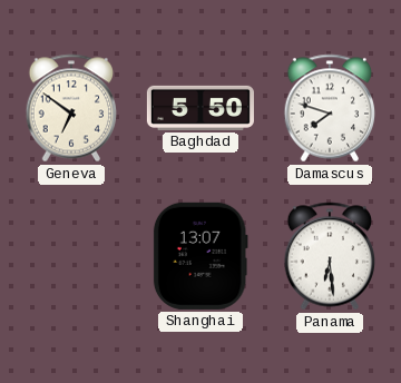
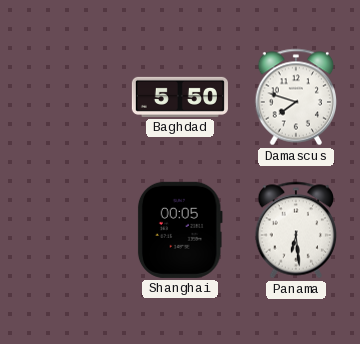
Geneva: 6:51 -> none (71, 108)
Shanghai: 13:07 -> 00:05 (180, 230)
